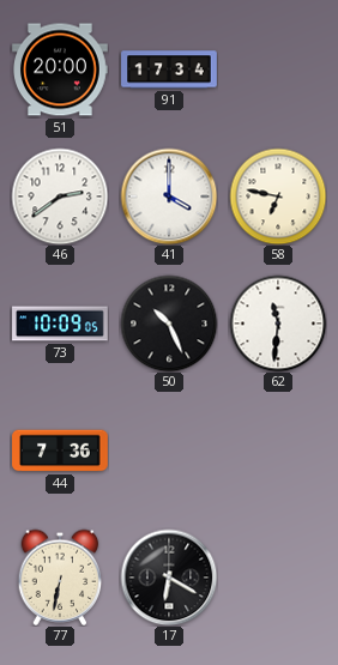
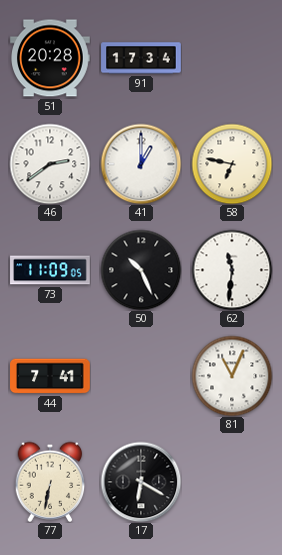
51: 20:00 -> 20:28 (51, 58)
41: 4:00 -> 1:00 (141, 164)
73: 10:09 -> 11:09 (50, 270)
44: 7:36 -> 7:41 (50, 376)
81: none -> 11:04 (232, 376)
